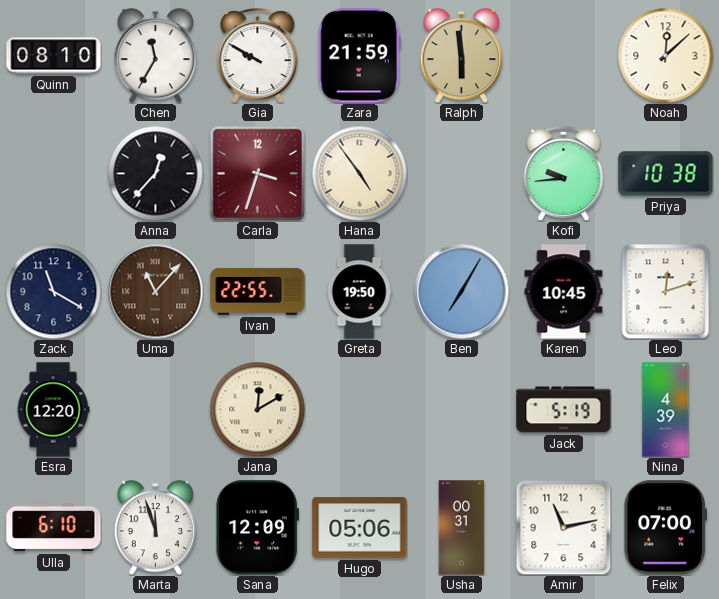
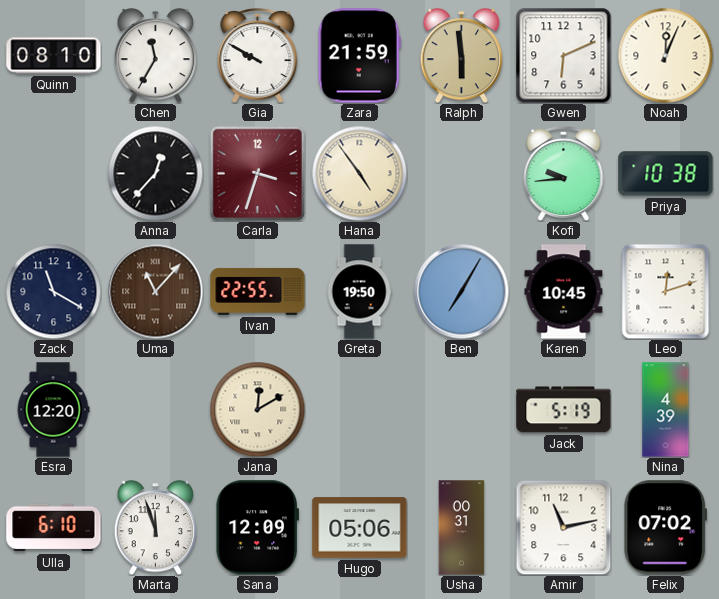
Gwen: none -> 6:11 (563, 55)
Noah: 12:08 -> 12:04 (665, 55)
Felix: 07:00 -> 07:02 (665, 528)
